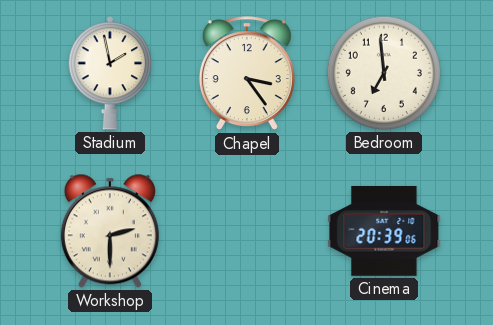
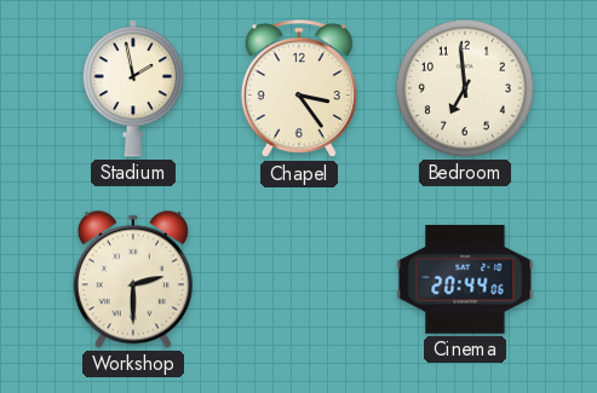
Cinema: 20:39 -> 20:44 (465, 279)
